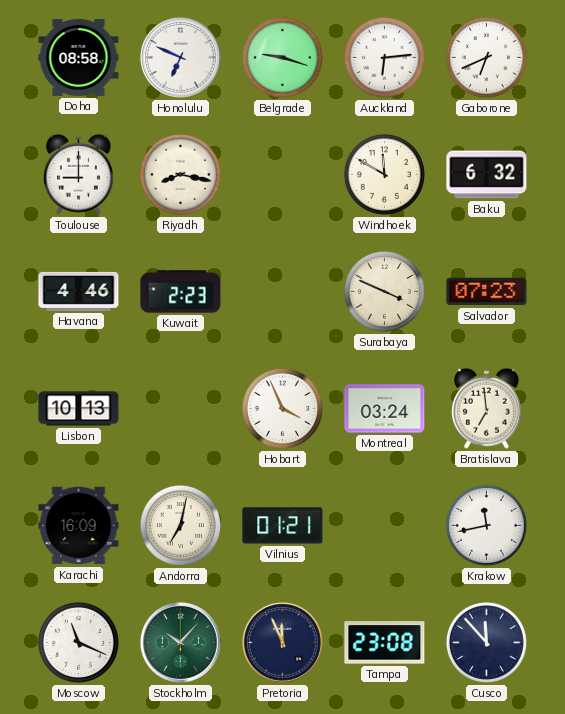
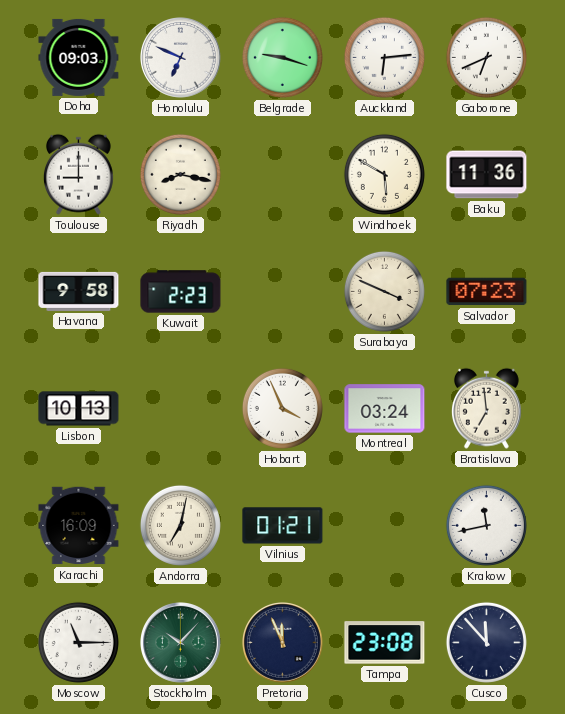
Doha: 08:58 -> 09:03 (79, 57)
Windhoek: 11:50 -> 5:50 (384, 174)
Baku: 6:32 -> 11:36 (487, 175)
Havana: 4:46 -> 9:58 (79, 291)
Moscow: 11:19 -> 11:15 (78, 642)
